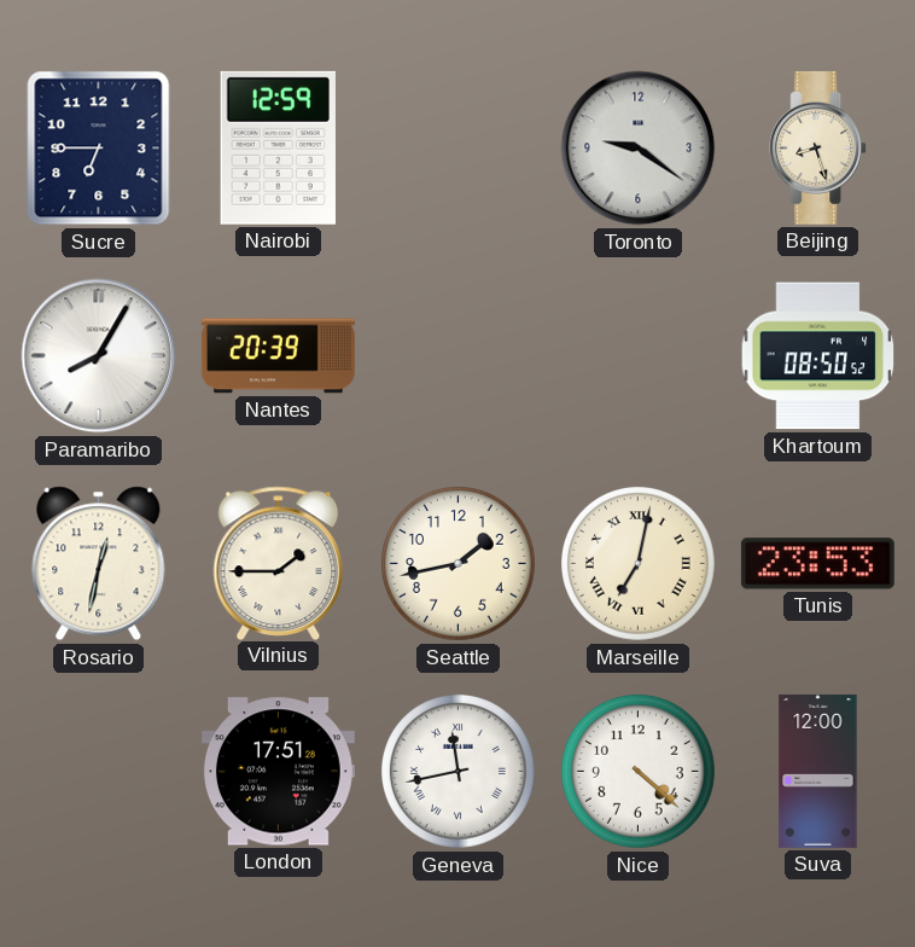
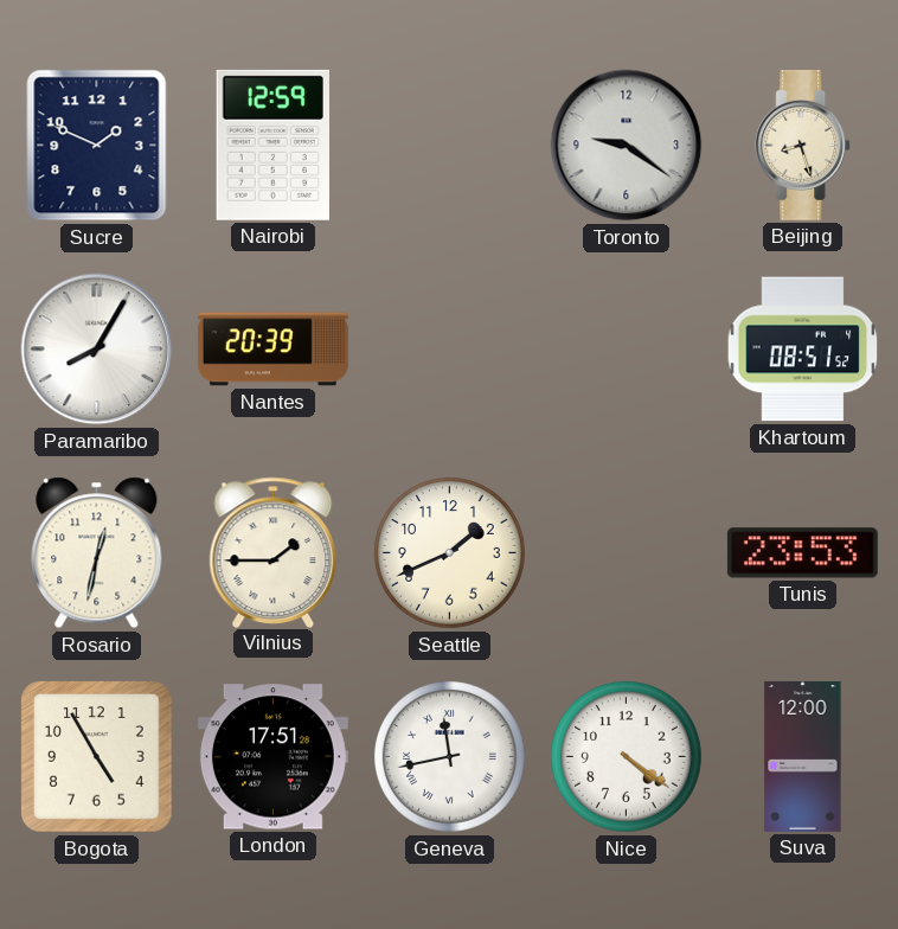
Sucre: 6:45 -> 1:49 (97, 146)
Khartoum: 08:50 -> 08:51 (803, 350)
Seattle: 1:43 -> 1:41 (450, 553)
Marseille: 7:02 -> none (639, 564)
Bogota: none -> 4:55 (97, 757)
Nice: 4:22 -> 4:21 (627, 757)
